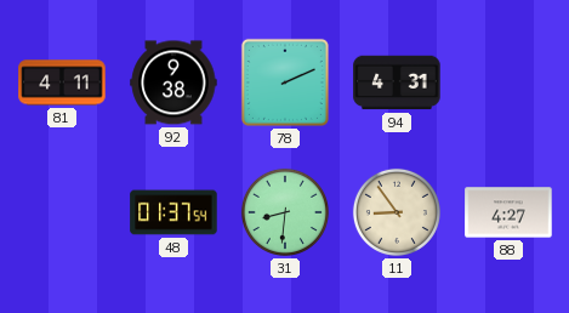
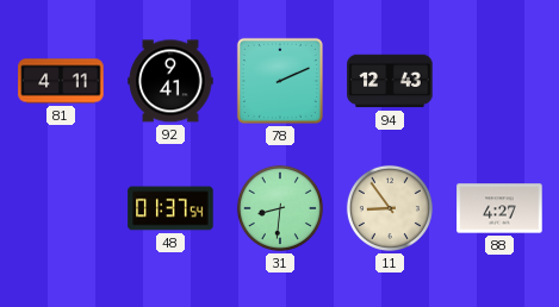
92: 9:38 -> 9:41 (170, 81)
94: 4:31 -> 12:43 (390, 81)
